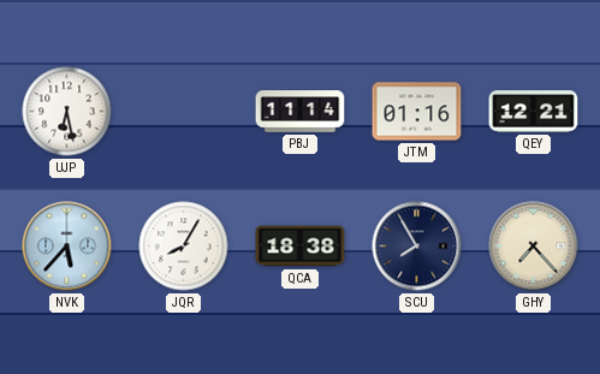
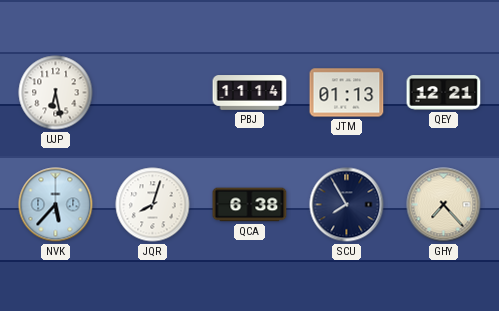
JTM: 01:16 -> 01:13 (347, 93)
JQR: 8:05 -> 8:03 (153, 205)
QCA: 18:38 -> 6:38 (250, 205)
